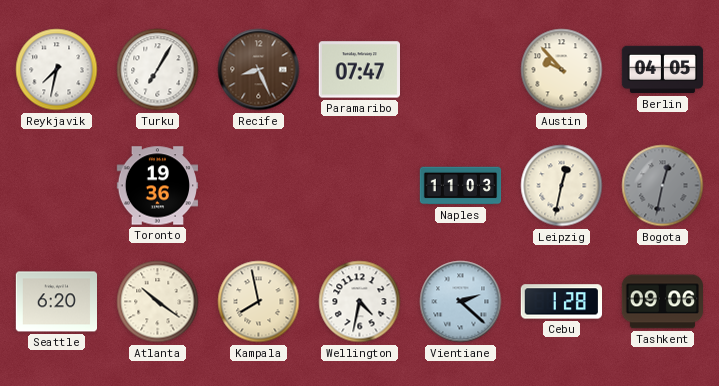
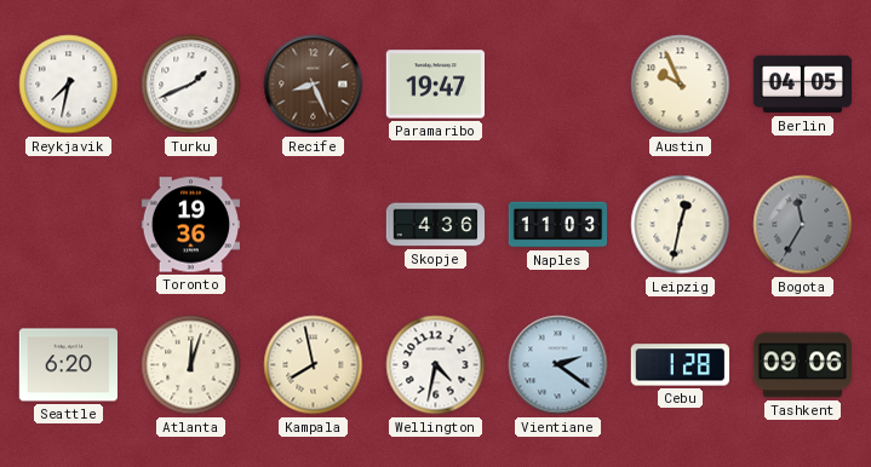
Turku: 7:05 -> 1:41 (191, 85)
Paramaribo: 07:47 -> 19:47 (435, 85)
Austin: 9:53 -> 9:56 (681, 85)
Skopje: none -> 4:36 (436, 225)
Bogota: 12:32 -> 11:35 (803, 225)
Atlanta: 10:21 -> 12:03 (191, 365)
Vientiane: 2:22 -> 2:21 (558, 365)
